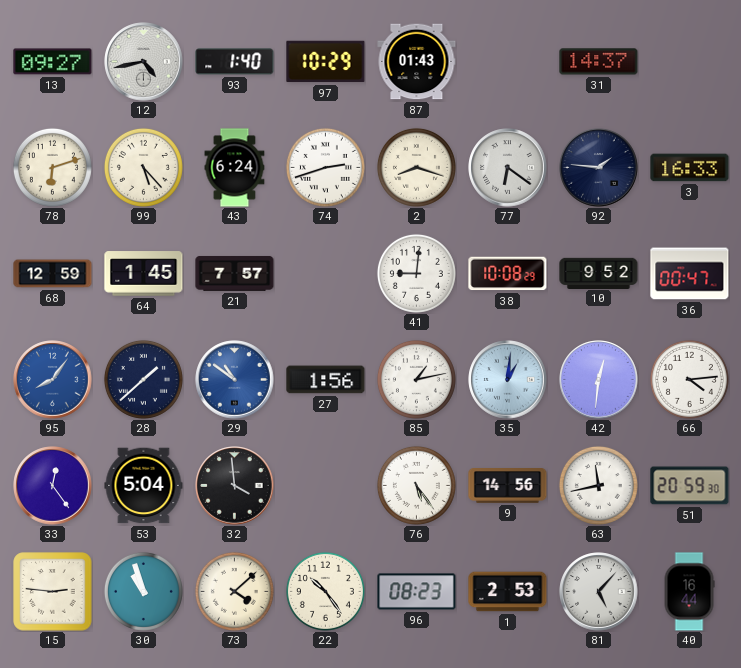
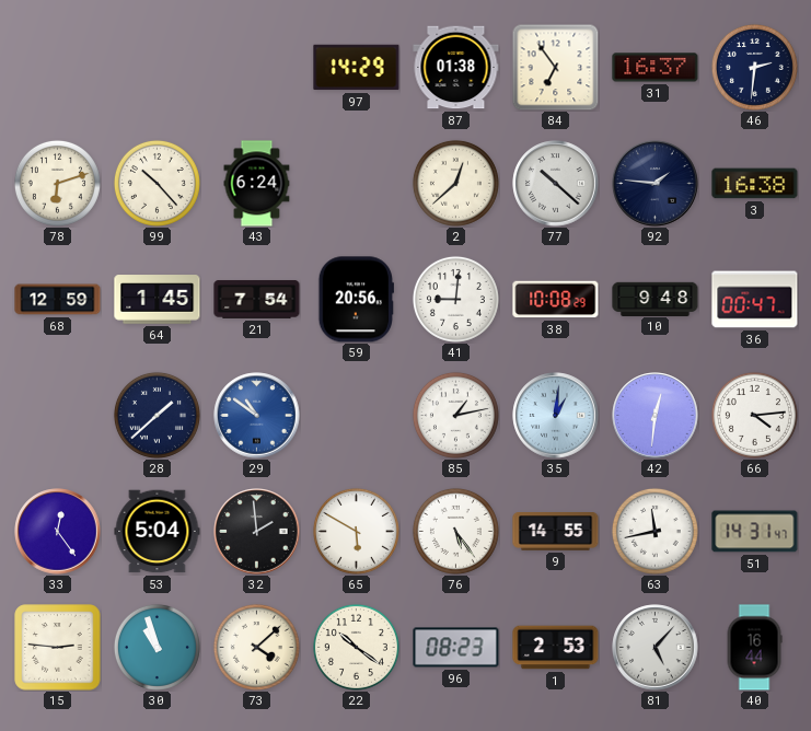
13: 09:27 -> none (53, 62)
12: 4:43 -> none (144, 62)
93: 1:40 -> none (235, 62)
97: 10:29 -> 14:29 (357, 68)
87: 01:43 -> 01:38 (456, 68)
84: none -> 6:54 (555, 67)
31: 14:37 -> 16:37 (656, 68)
46: none -> 2:31 (754, 67)
99: 5:23 -> 10:23 (157, 183)
74: 2:42 -> none (325, 167)
2: 8:18 -> 12:38 (455, 183)
77: 6:21 -> 10:22 (556, 184)
3: 16:33 -> 16:38 (755, 184)
21: 7:57 -> 7:54 (257, 299)
59: none -> 20:56 (356, 300)
10: 9:52 -> 9:48 (656, 299)
95: 8:06 -> none (53, 380)
27: 1:56 -> none (326, 380)
32: 3:59 -> 1:59 (257, 532)
65: none -> 5:50 (356, 531)
9: 14:56 -> 14:55 (556, 532)
51: 20:59 -> 14:31 (755, 532)
22: 10:24 -> 10:21 (356, 647)
